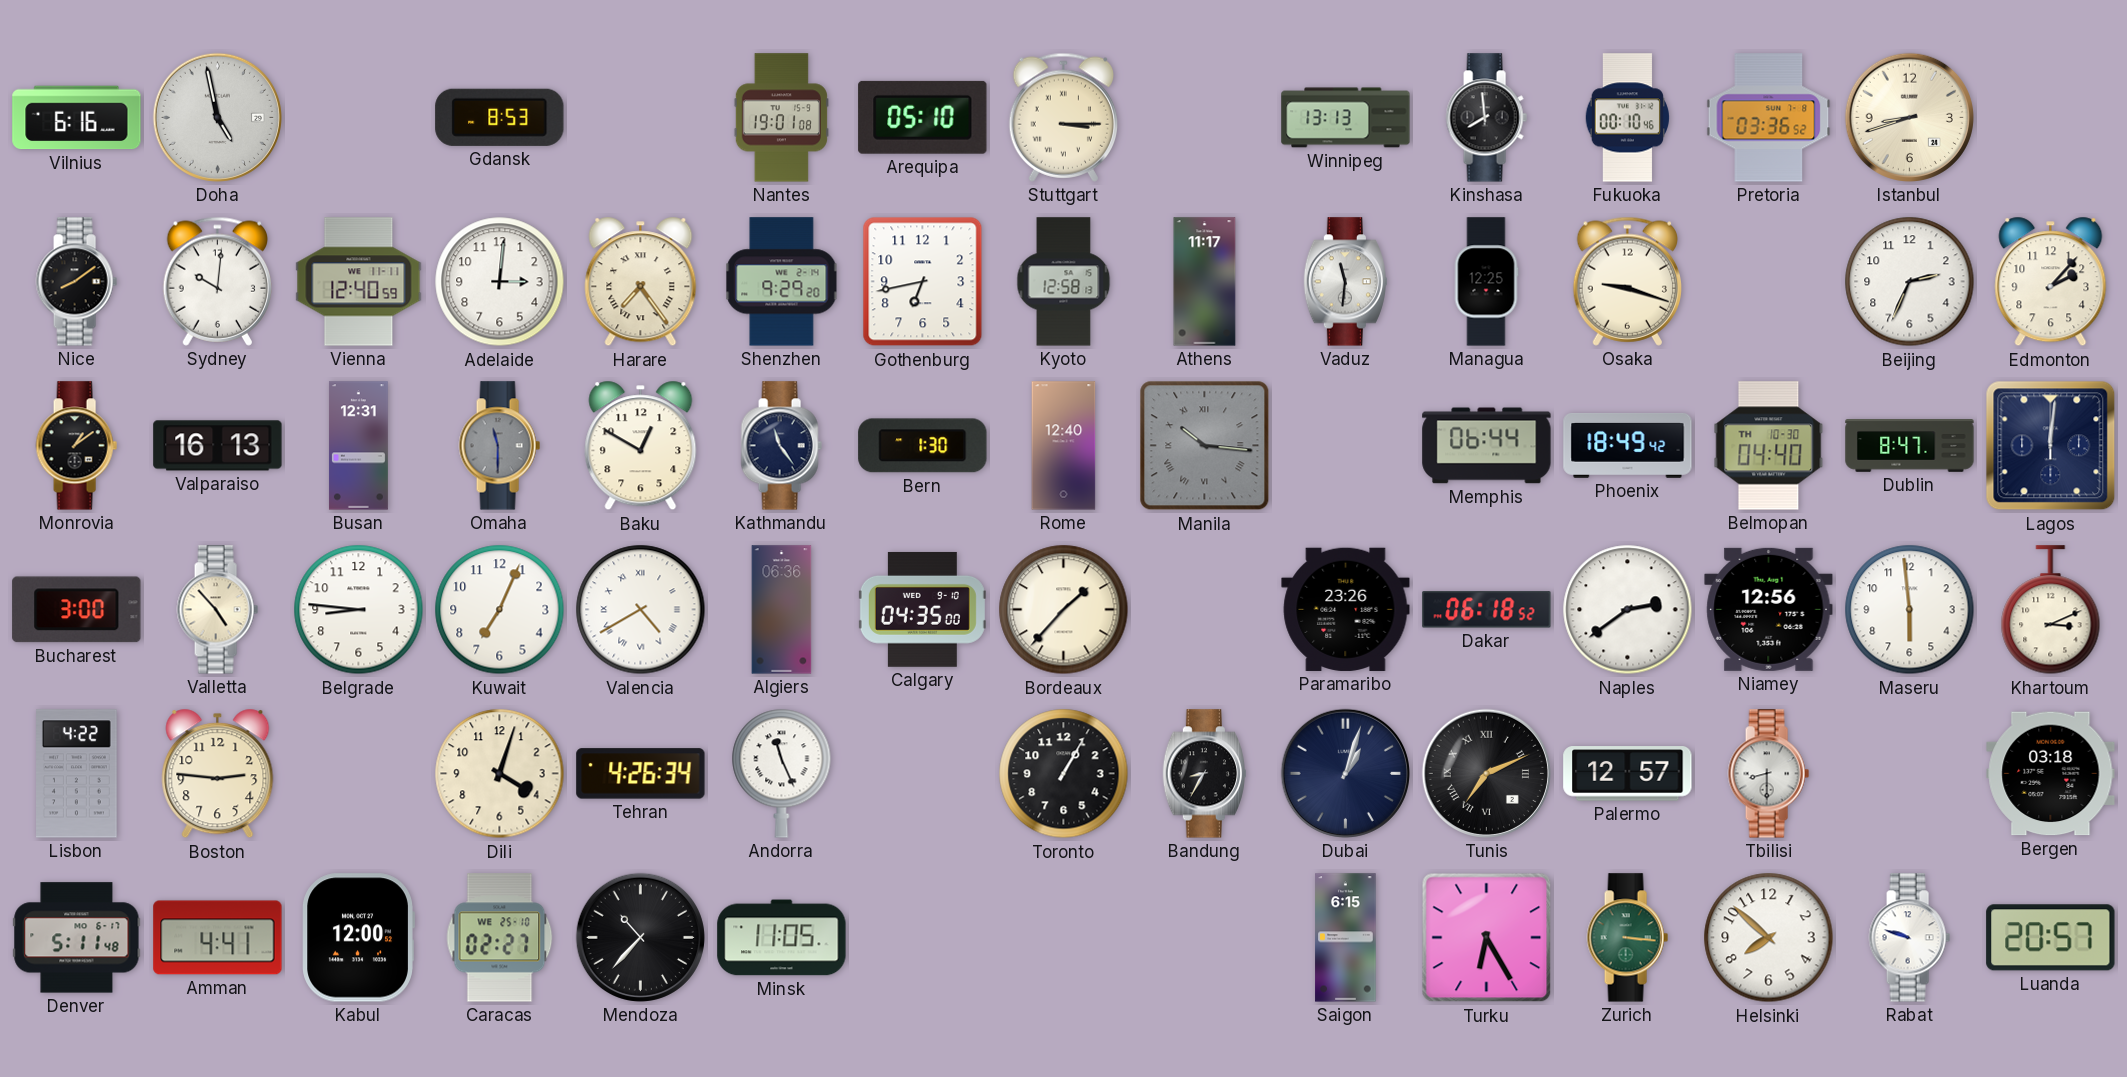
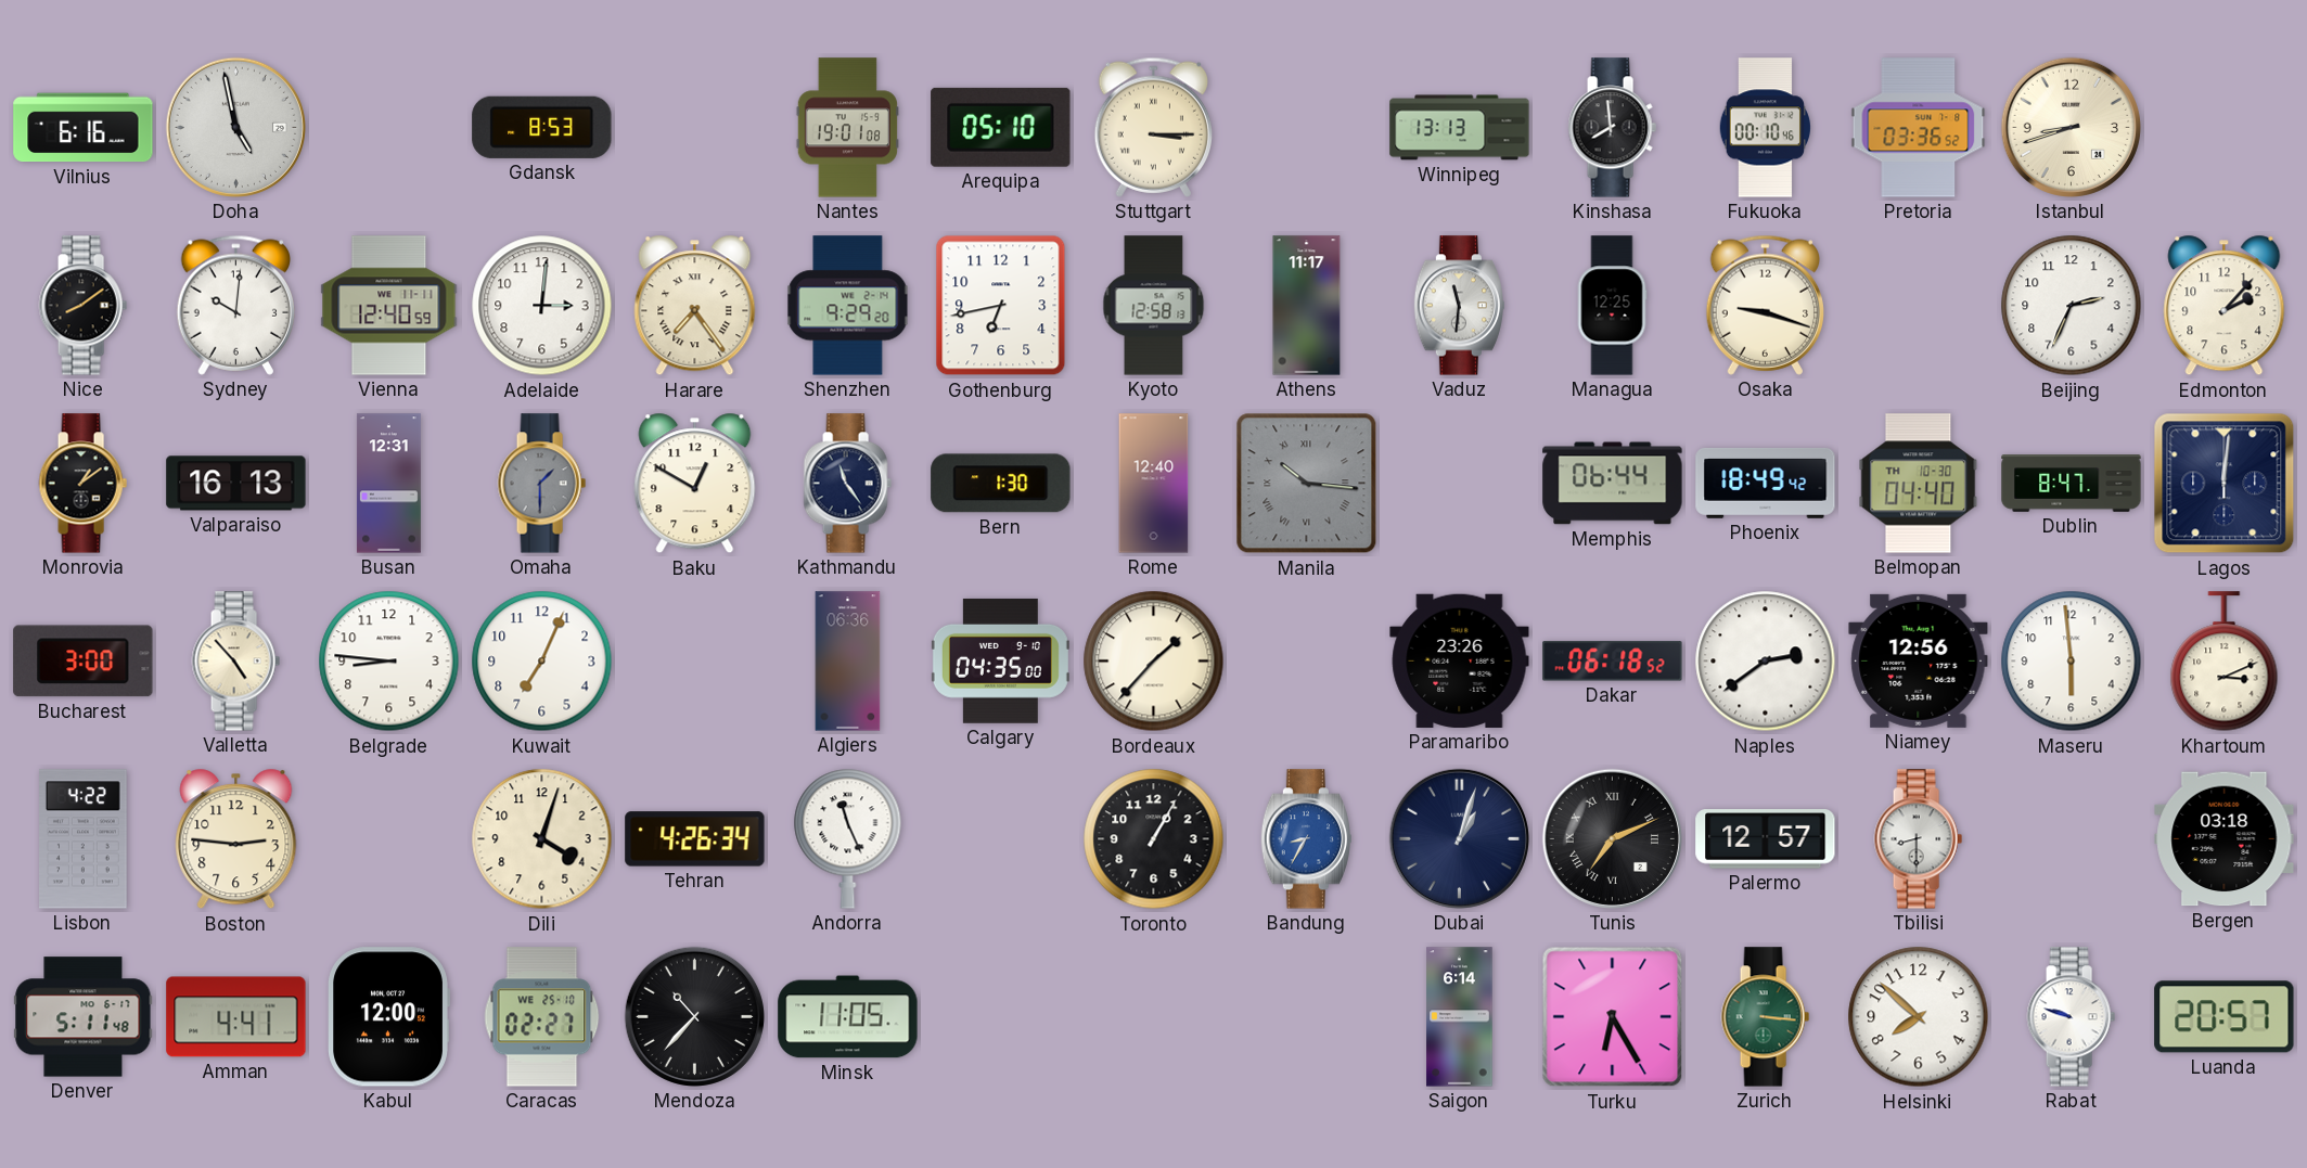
Omaha: 11:30 -> 1:30 (541, 484)
Valencia: 4:40 -> none (641, 610)
Bandung dial: black -> blue (1306, 839)
Saigon: 6:15 -> 6:14 (1460, 1017)
